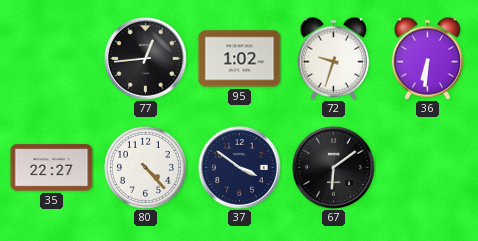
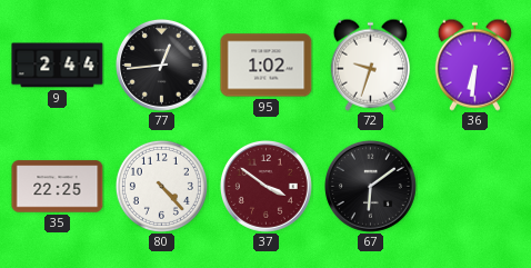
9: none -> 2:44 (58, 66)
35: 22:27 -> 22:25 (58, 187)
37 dial: navy -> burgundy (265, 186)
